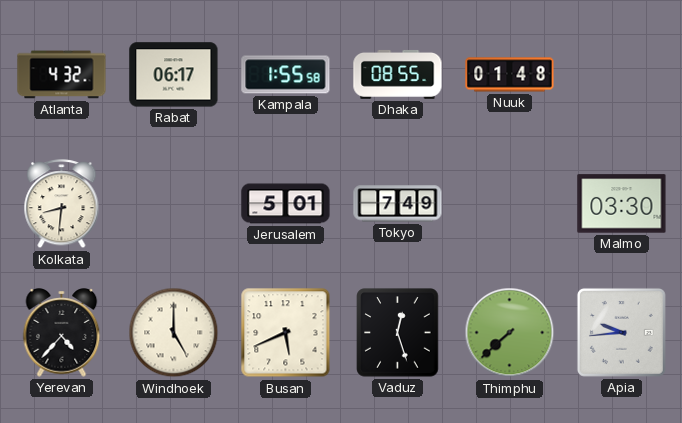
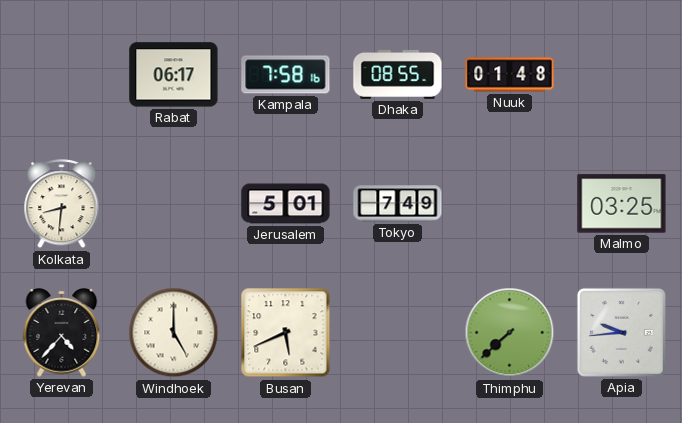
Atlanta: 4:32 -> none (62, 75)
Kampala: 1:55 -> 7:58 (286, 75)
Malmo: 03:30 -> 03:25 (622, 204)
Vaduz: 12:27 -> none (398, 333)
